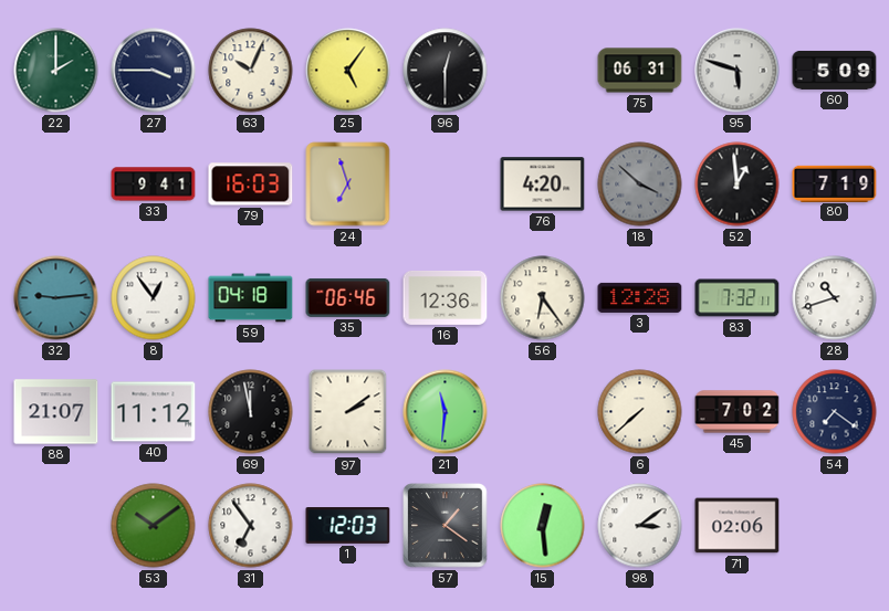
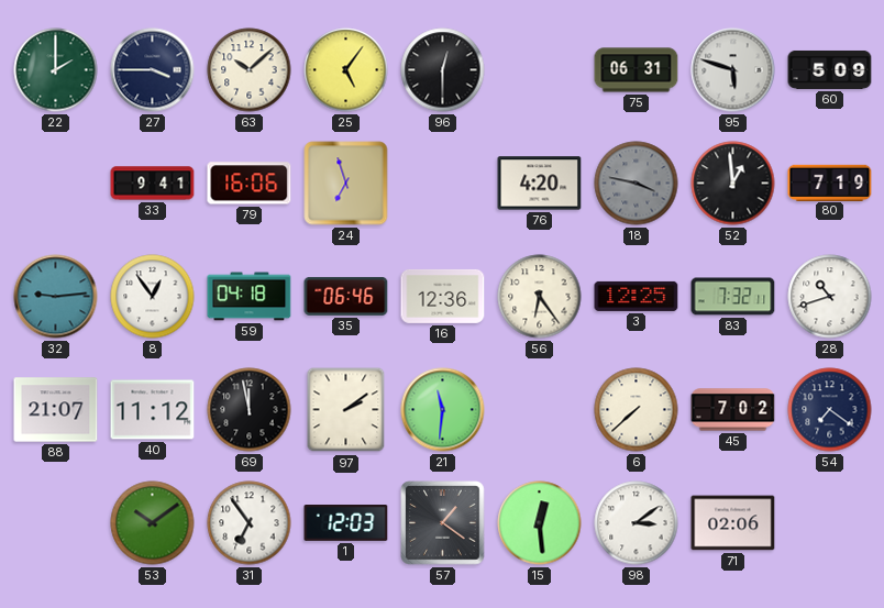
63: 10:04 -> 10:08 (250, 70)
79: 16:03 -> 16:06 (250, 184)
18: 3:52 -> 3:47 (637, 184)
3: 12:28 -> 12:25 (637, 296)
